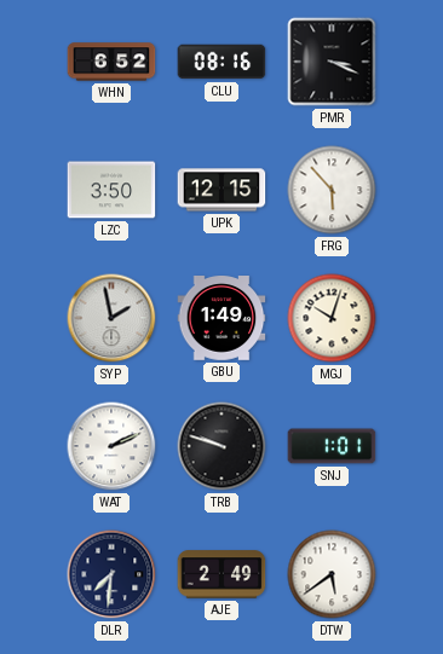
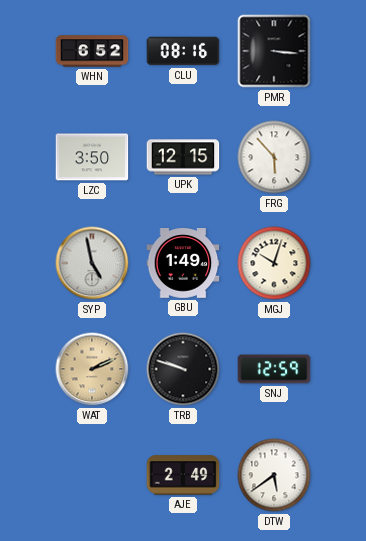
PMR: 3:19 -> 3:16 (274, 51)
SYP: 1:58 -> 4:58 (92, 263)
WAT dial: white -> champagne (92, 369)
SNJ: 1:01 -> 12:59 (274, 369)
DLR: 7:31 -> none (111, 574)
